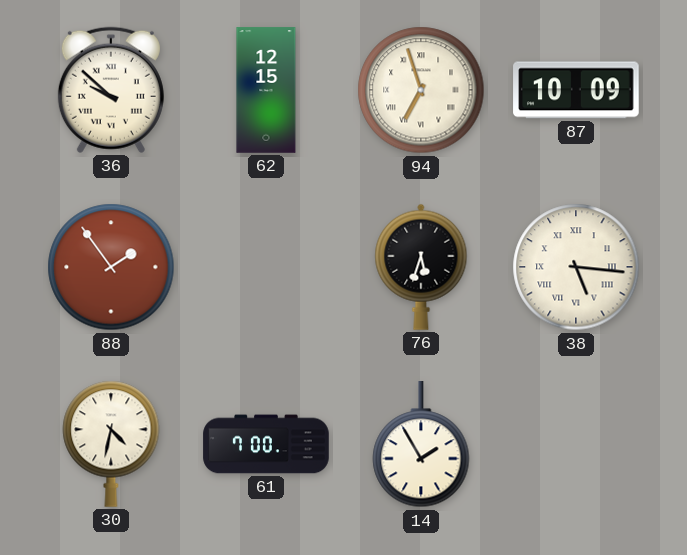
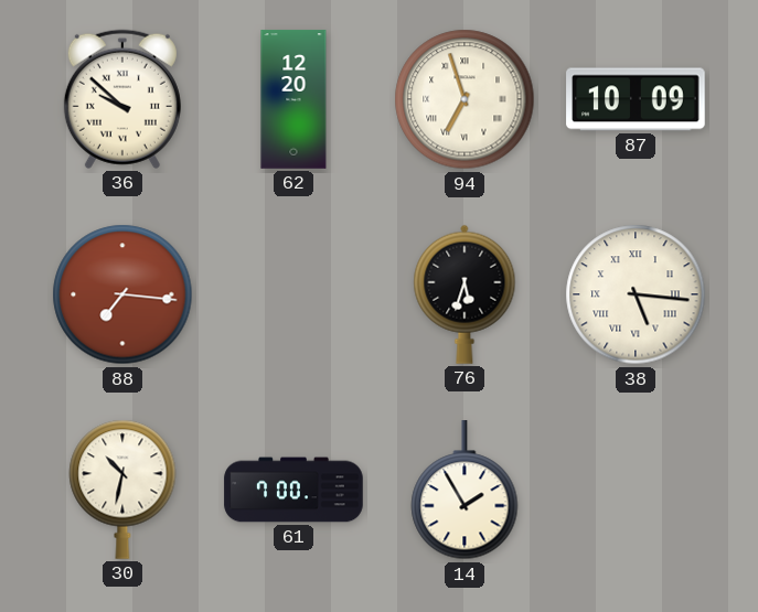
62: 12:15 -> 12:20 (293, 99)
88: 1:54 -> 7:16 (122, 294)
30: 4:32 -> 10:32 (122, 490)
